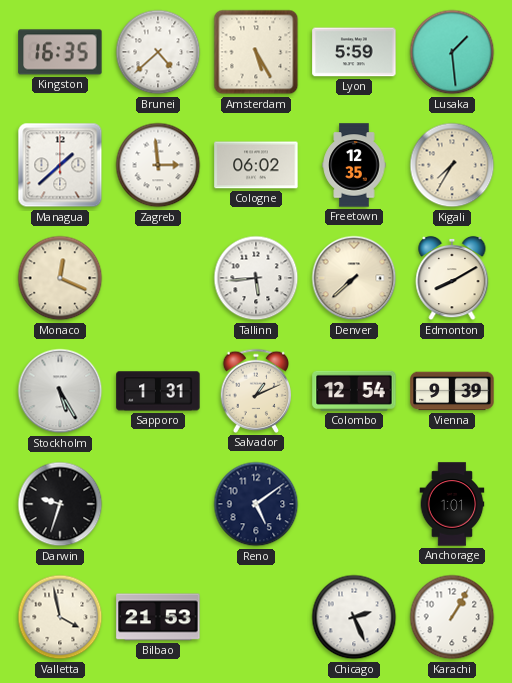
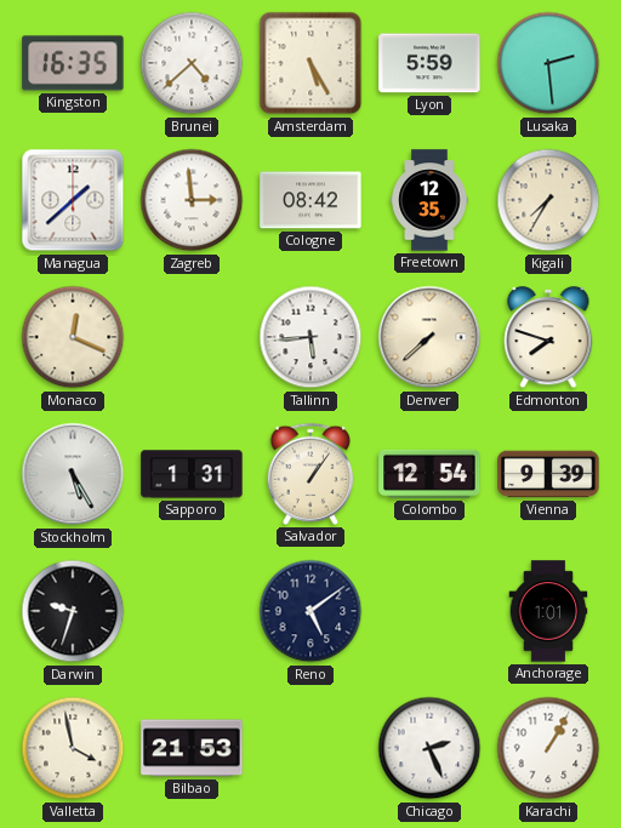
Lusaka: 1:29 -> 2:29 (548, 63)
Cologne: 06:02 -> 08:42 (310, 200)
Edmonton: 8:10 -> 7:48 (548, 337)
Salvador: 1:11 -> 1:06 (310, 474)
